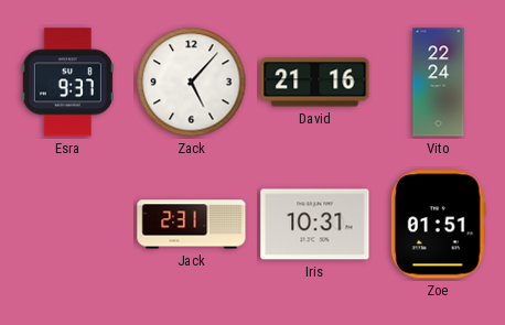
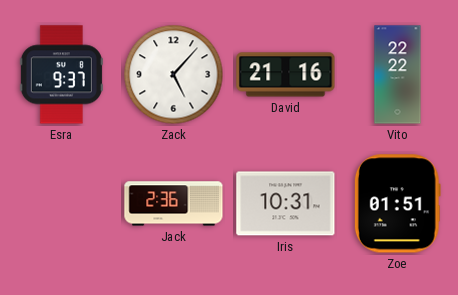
Vito: 22:24 -> 22:22 (398, 75)
Jack: 2:31 -> 2:36 (174, 204)
